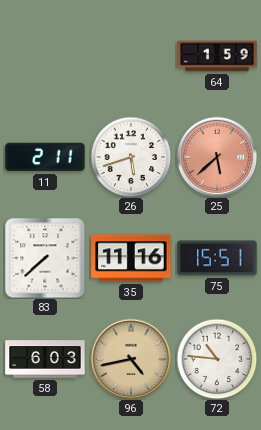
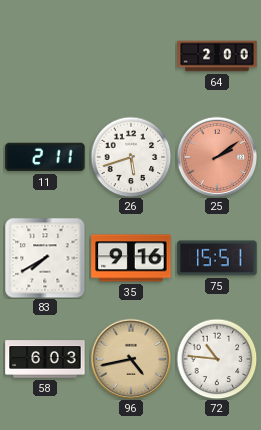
64: 1:59 -> 2:00 (217, 56)
25: 5:38 -> 2:09 (217, 157)
83: 7:38 -> 7:40 (45, 258)
35: 11:16 -> 9:16 (131, 258)
